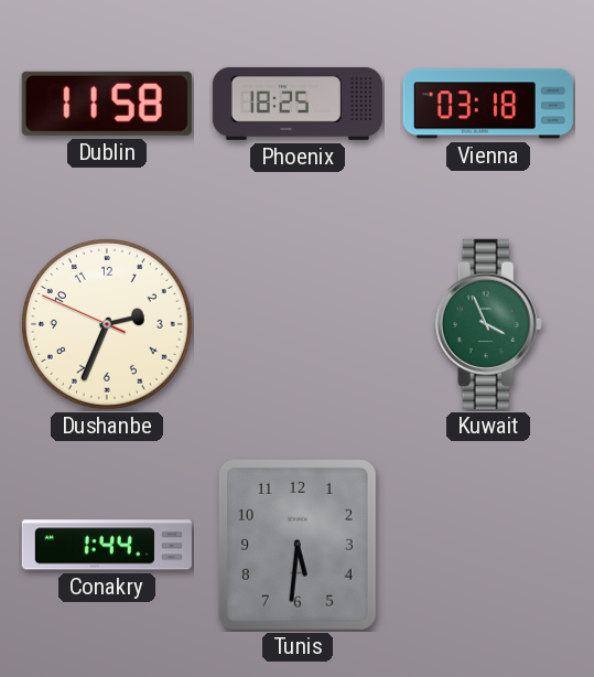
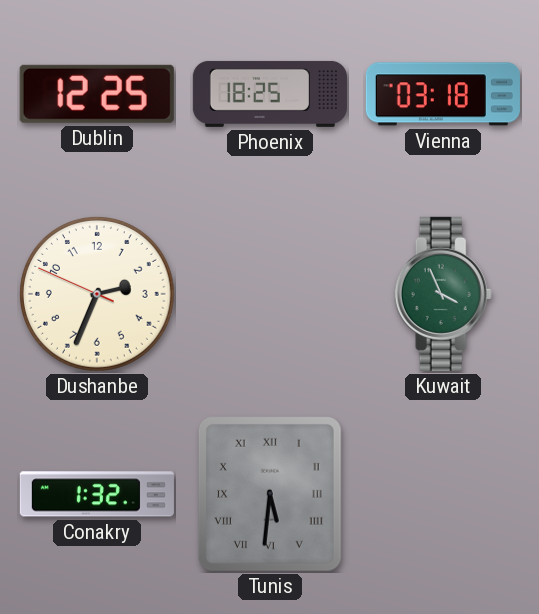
Dublin: 11:58 -> 12:25 (97, 94)
Conakry: 1:44 -> 1:32 (97, 494)
Tunis numerals: Arabic -> Roman (270, 494)
